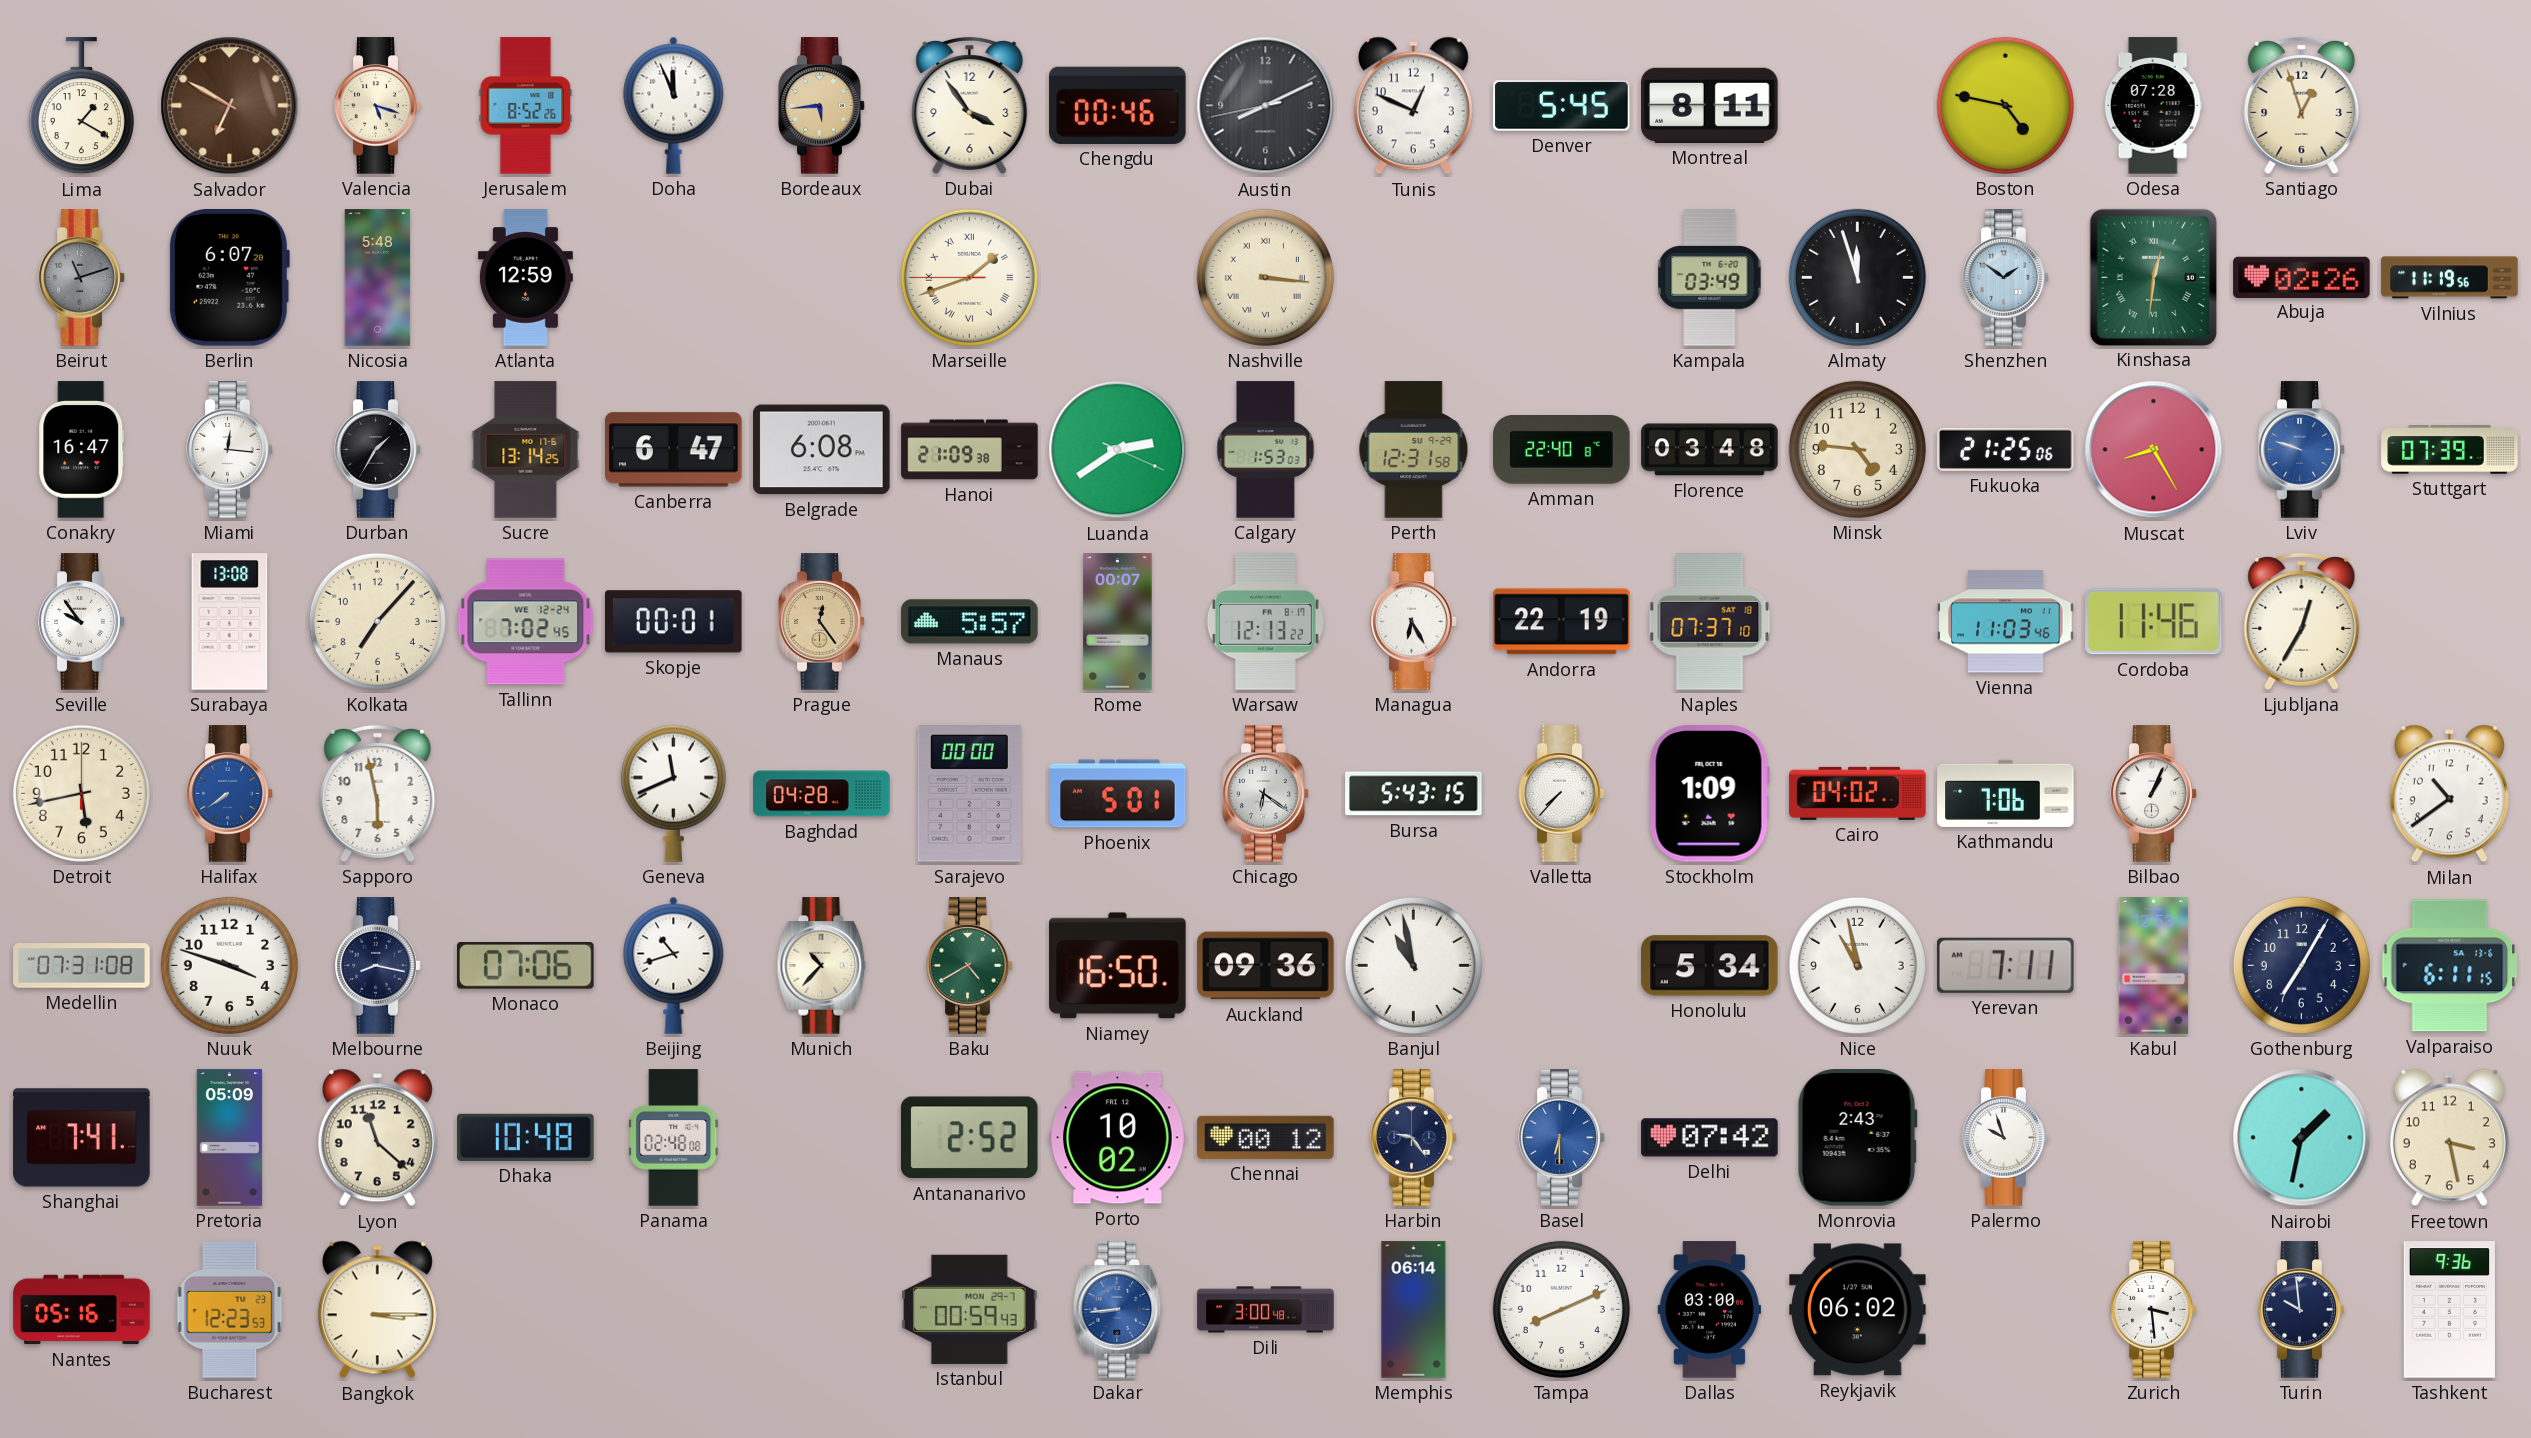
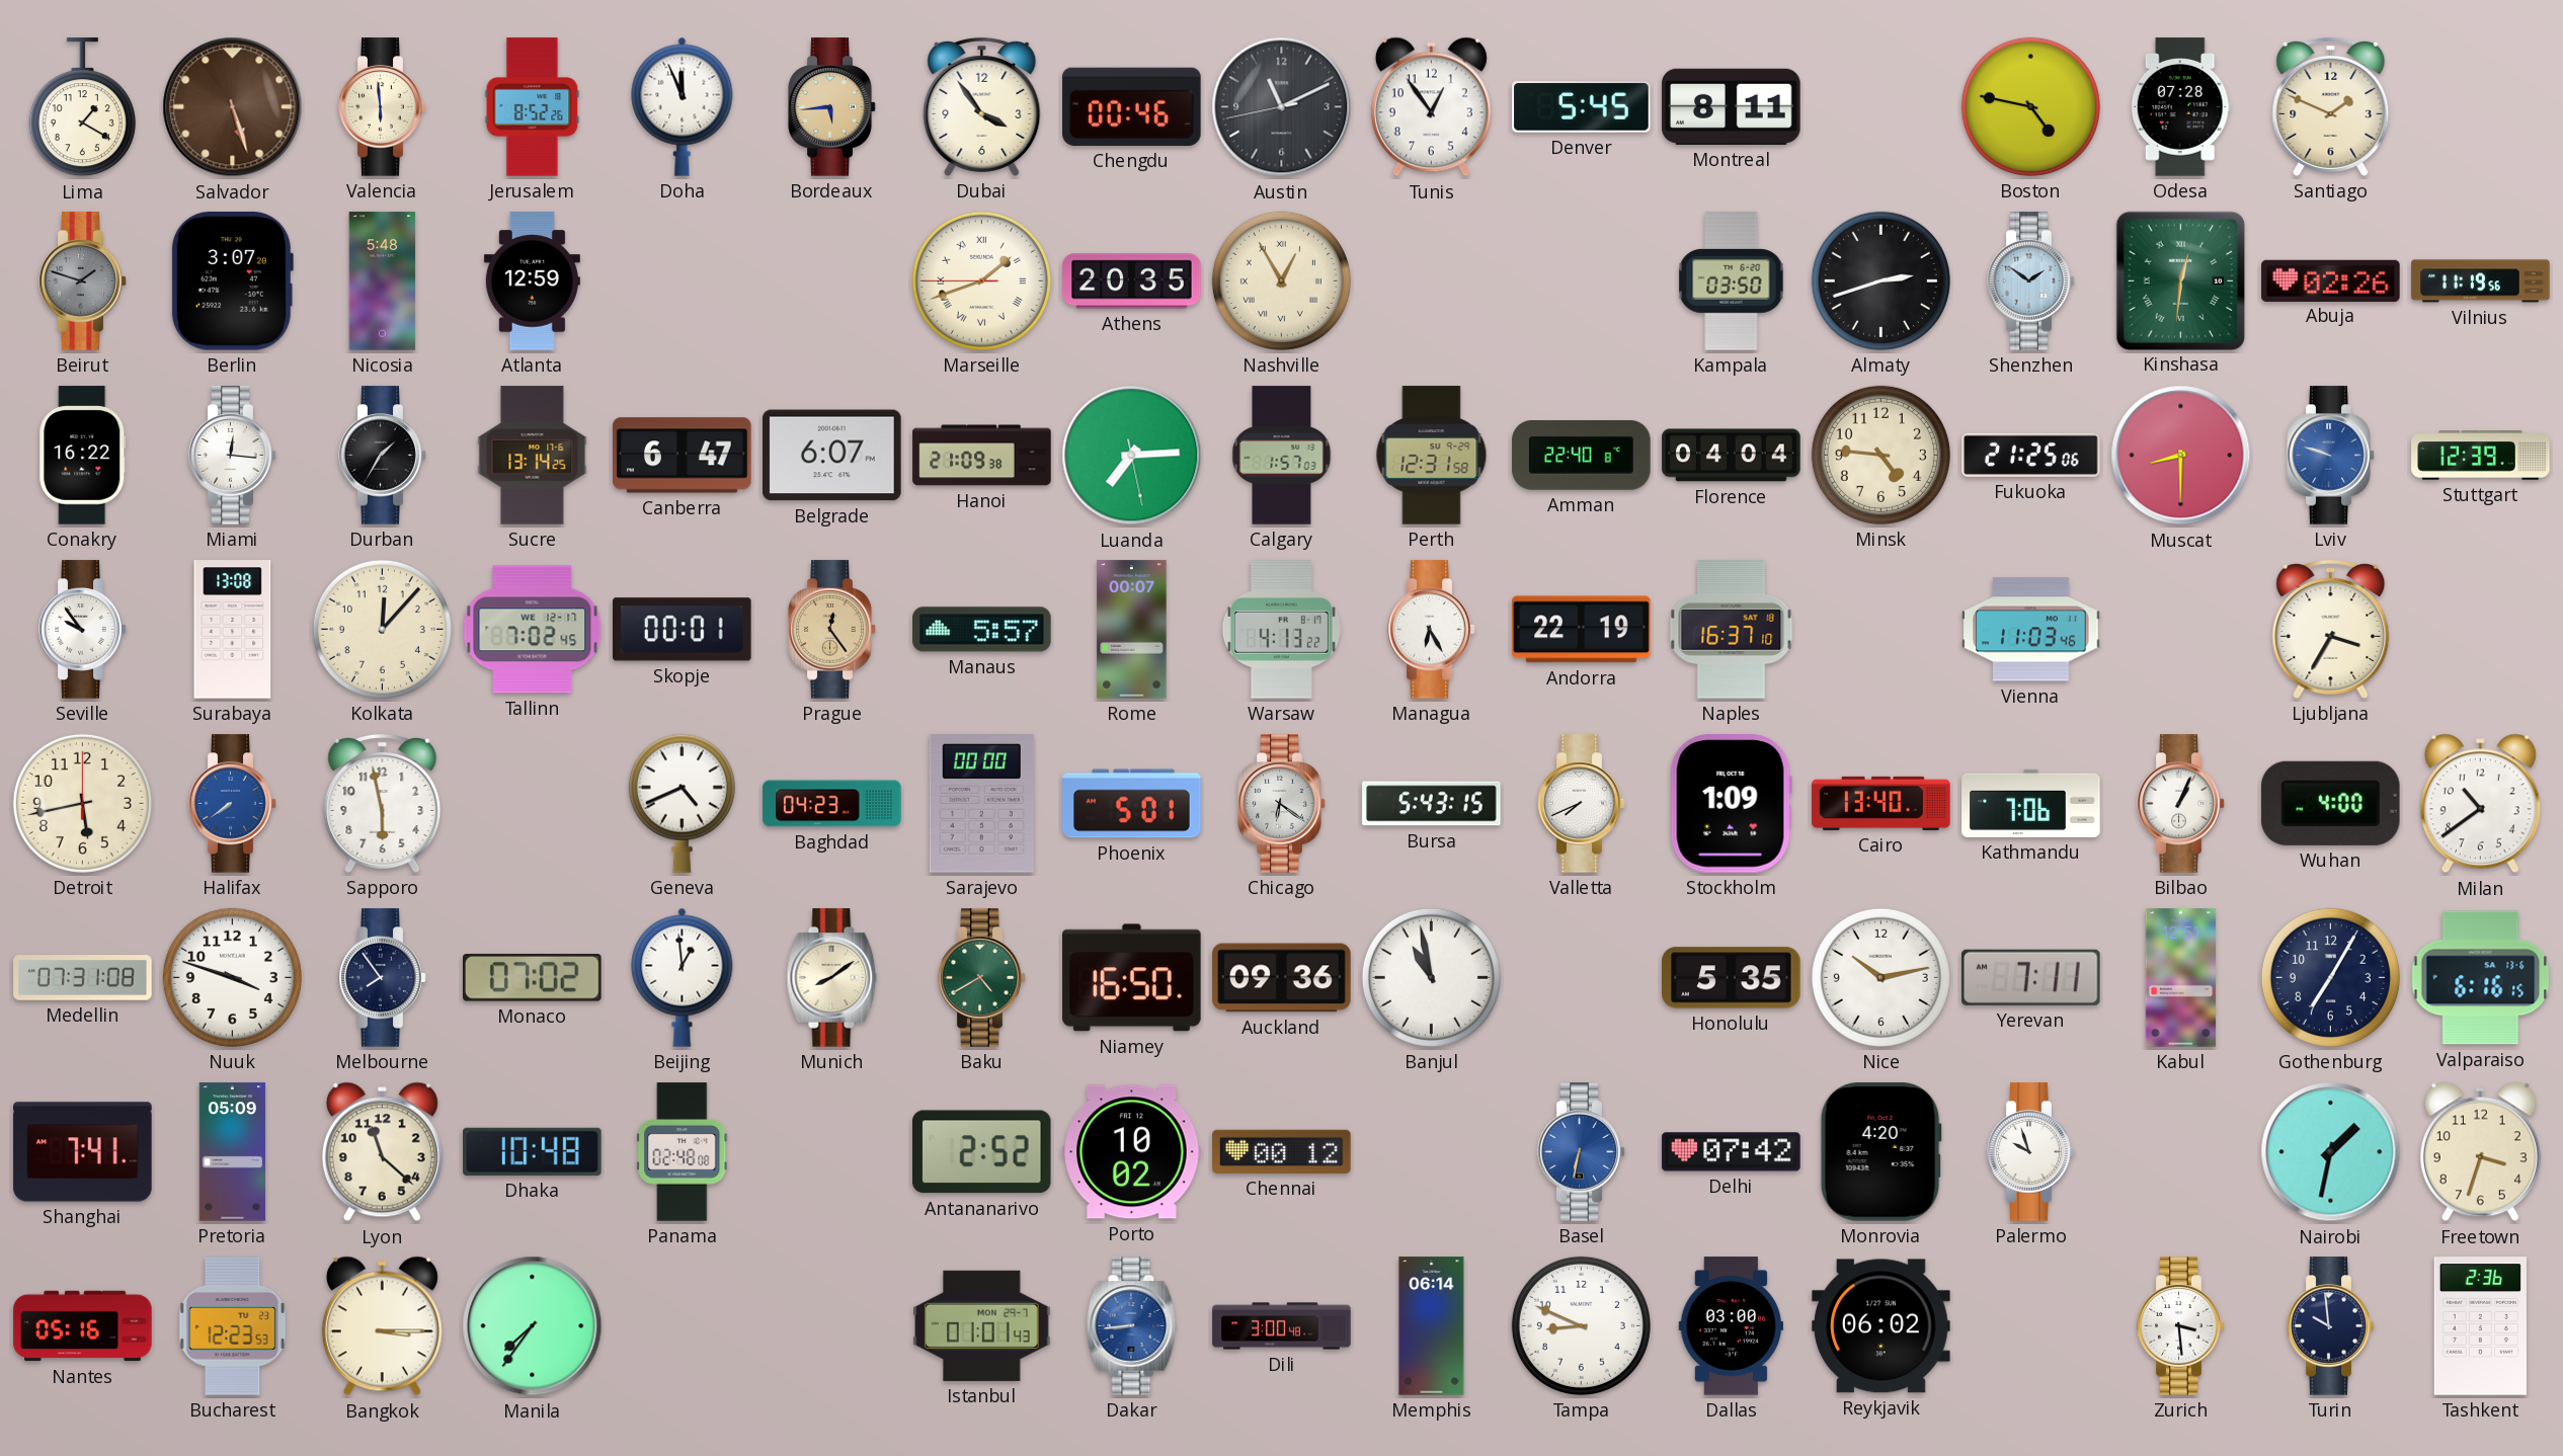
Salvador: 6:50 -> 5:27 (233, 107)
Valencia: 5:18 -> 5:59 (383, 107)
Austin: 8:10 -> 11:10 (1282, 107)
Tunis: 12:49 -> 12:54 (1431, 107)
Santiago: 12:57 -> 1:49 (2331, 106)
Beirut: 11:12 -> 1:48 (83, 281)
Berlin: 6:07 -> 3:07 (232, 281)
Athens: none -> 20:35 (1132, 281)
Nashville: 3:16 -> 12:55 (1281, 280)
Kampala: 03:49 -> 03:50 (1732, 281)
Almaty: 11:57 -> 2:42 (1880, 280)
Conakry: 16:47 -> 16:22 (83, 456)
Belgrade: 6:08 -> 6:07 (832, 456)
Luanda: 2:39 -> 7:14 (1132, 456)
Calgary: 1:53 -> 1:57 (1282, 456)
Florence: 03:48 -> 04:04 (1732, 456)
Muscat: 8:25 -> 8:30 (2181, 456)
Stuttgart: 07:39 -> 12:39 (2481, 456)
Kolkata: 7:07 -> 12:07 (382, 629)
Tallinn date: WE 12-24 -> WE 12-17 (533, 630)
Warsaw: 12:13 -> 4:13 (1281, 630)
Naples: 07:37 -> 16:37 (1732, 630)
Cordoba: 11:46 -> none (2154, 622)
Ljubljana: 12:35 -> 3:35 (2331, 629)
Geneva: 11:41 -> 4:41 (682, 803)
Baghdad: 04:28 -> 04:23 (832, 804)
Valletta: 7:37 -> 7:41 (1582, 804)
Cairo: 04:02 -> 13:40 (1881, 803)
Wuhan: none -> 4:00 (2330, 803)
Melbourne: 8:17 -> 7:54 (383, 978)
Monaco: 07:06 -> 07:02 (533, 978)
Beijing: 10:42 -> 12:59 (683, 977)
Munich: 10:37 -> 8:09 (832, 978)
Honolulu: 5:34 -> 5:35 (1732, 978)
Nice: 10:58 -> 10:13 (1880, 977)
Kabul: 12:53 -> 12:51 (2180, 978)
Valparaiso: 6:11 -> 6:16 (2481, 978)
Harbin: 9:24 -> none (1414, 1138)
Basel: 6:30 -> 6:32 (1582, 1152)
Monrovia: 2:43 -> 4:20 (1880, 1152)
Freetown: 3:28 -> 3:33 (2480, 1152)
Manila: none -> 7:36 (533, 1326)
Istanbul: 00:59 -> 01:01 (982, 1325)
Tampa: 8:11 -> 8:49 (1581, 1325)
Tashkent: 9:36 -> 2:36 (2480, 1326)
